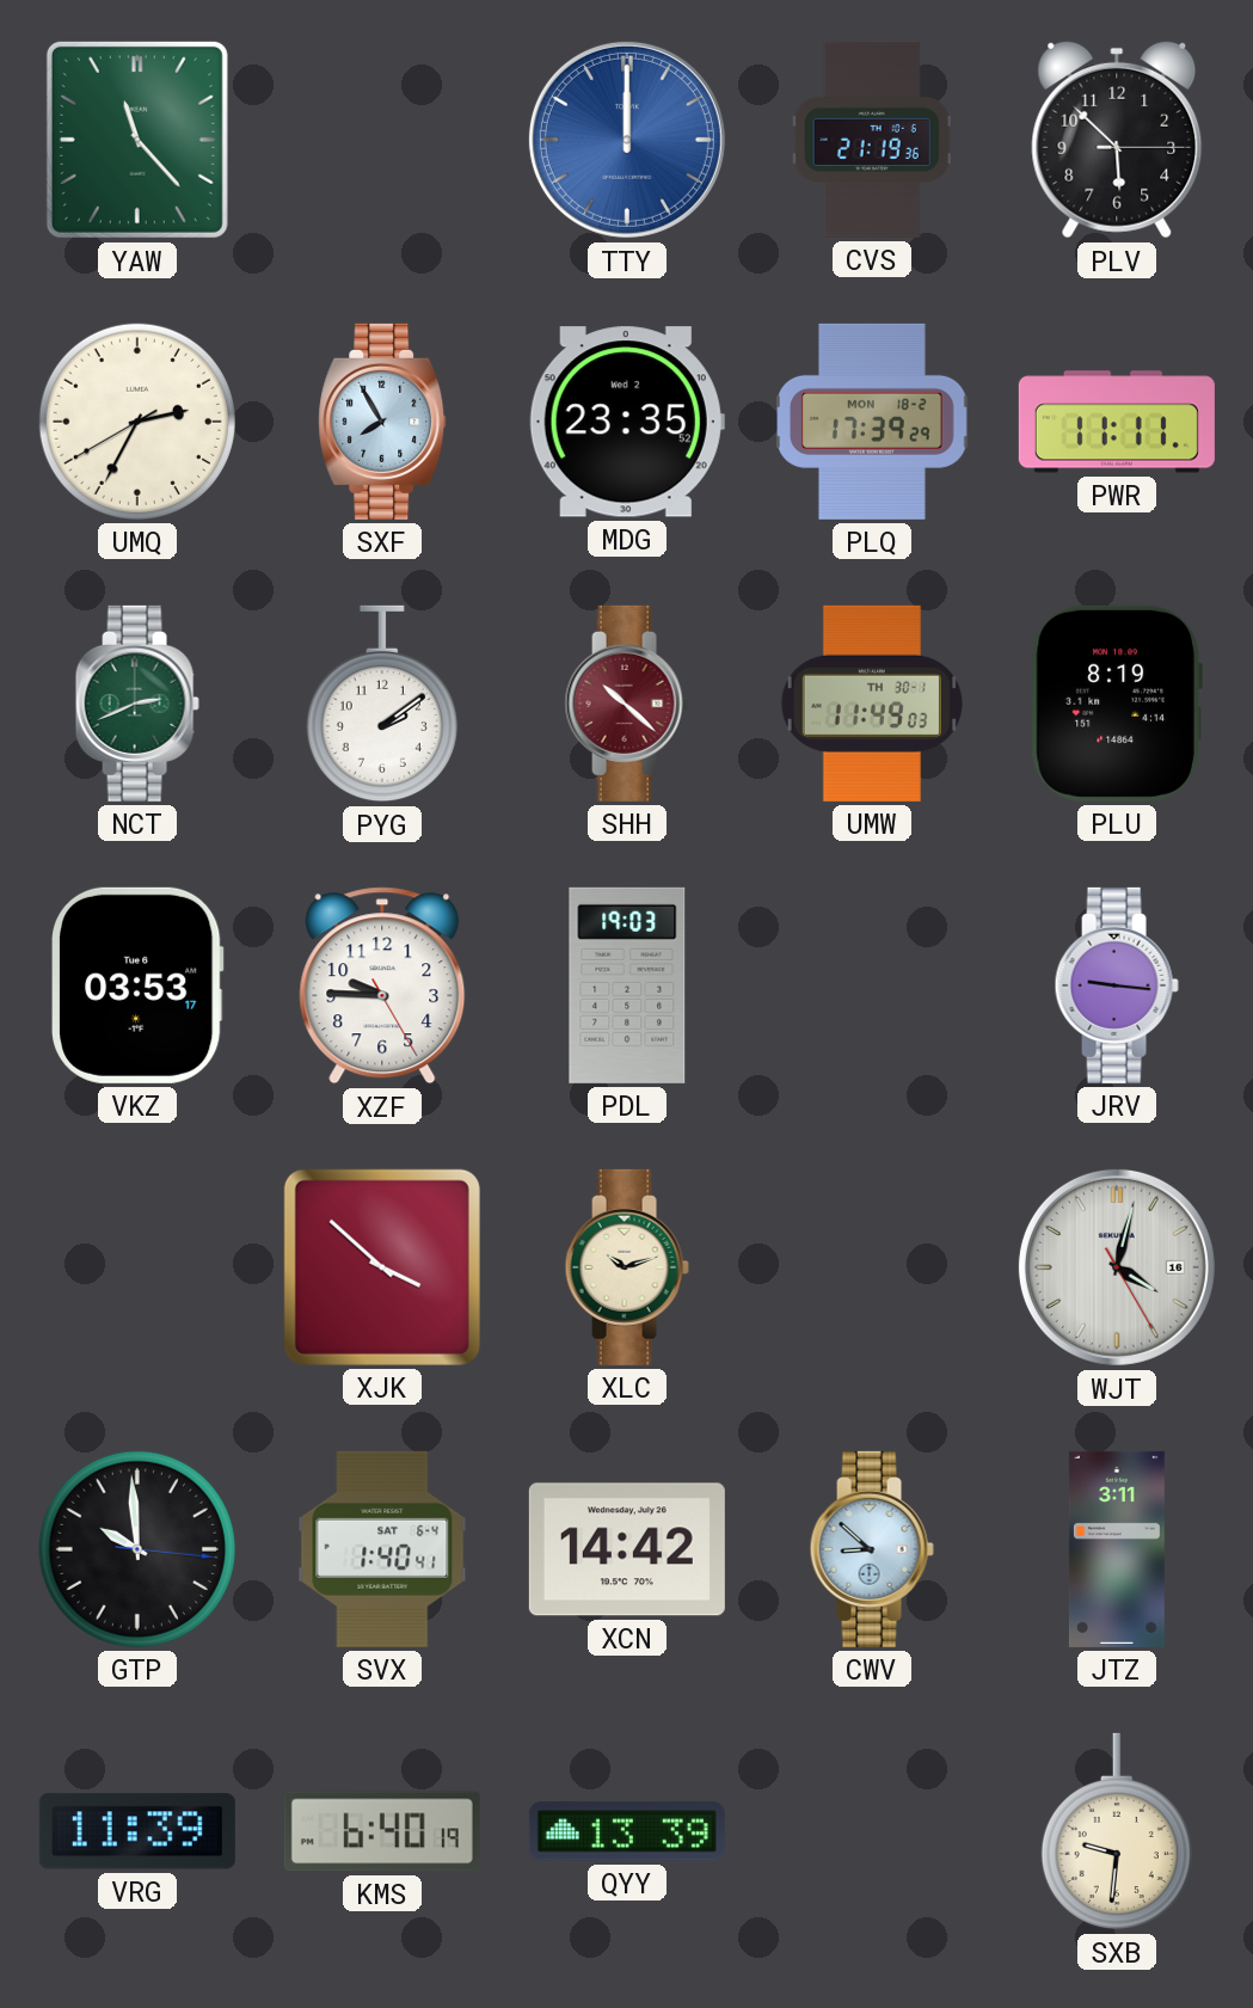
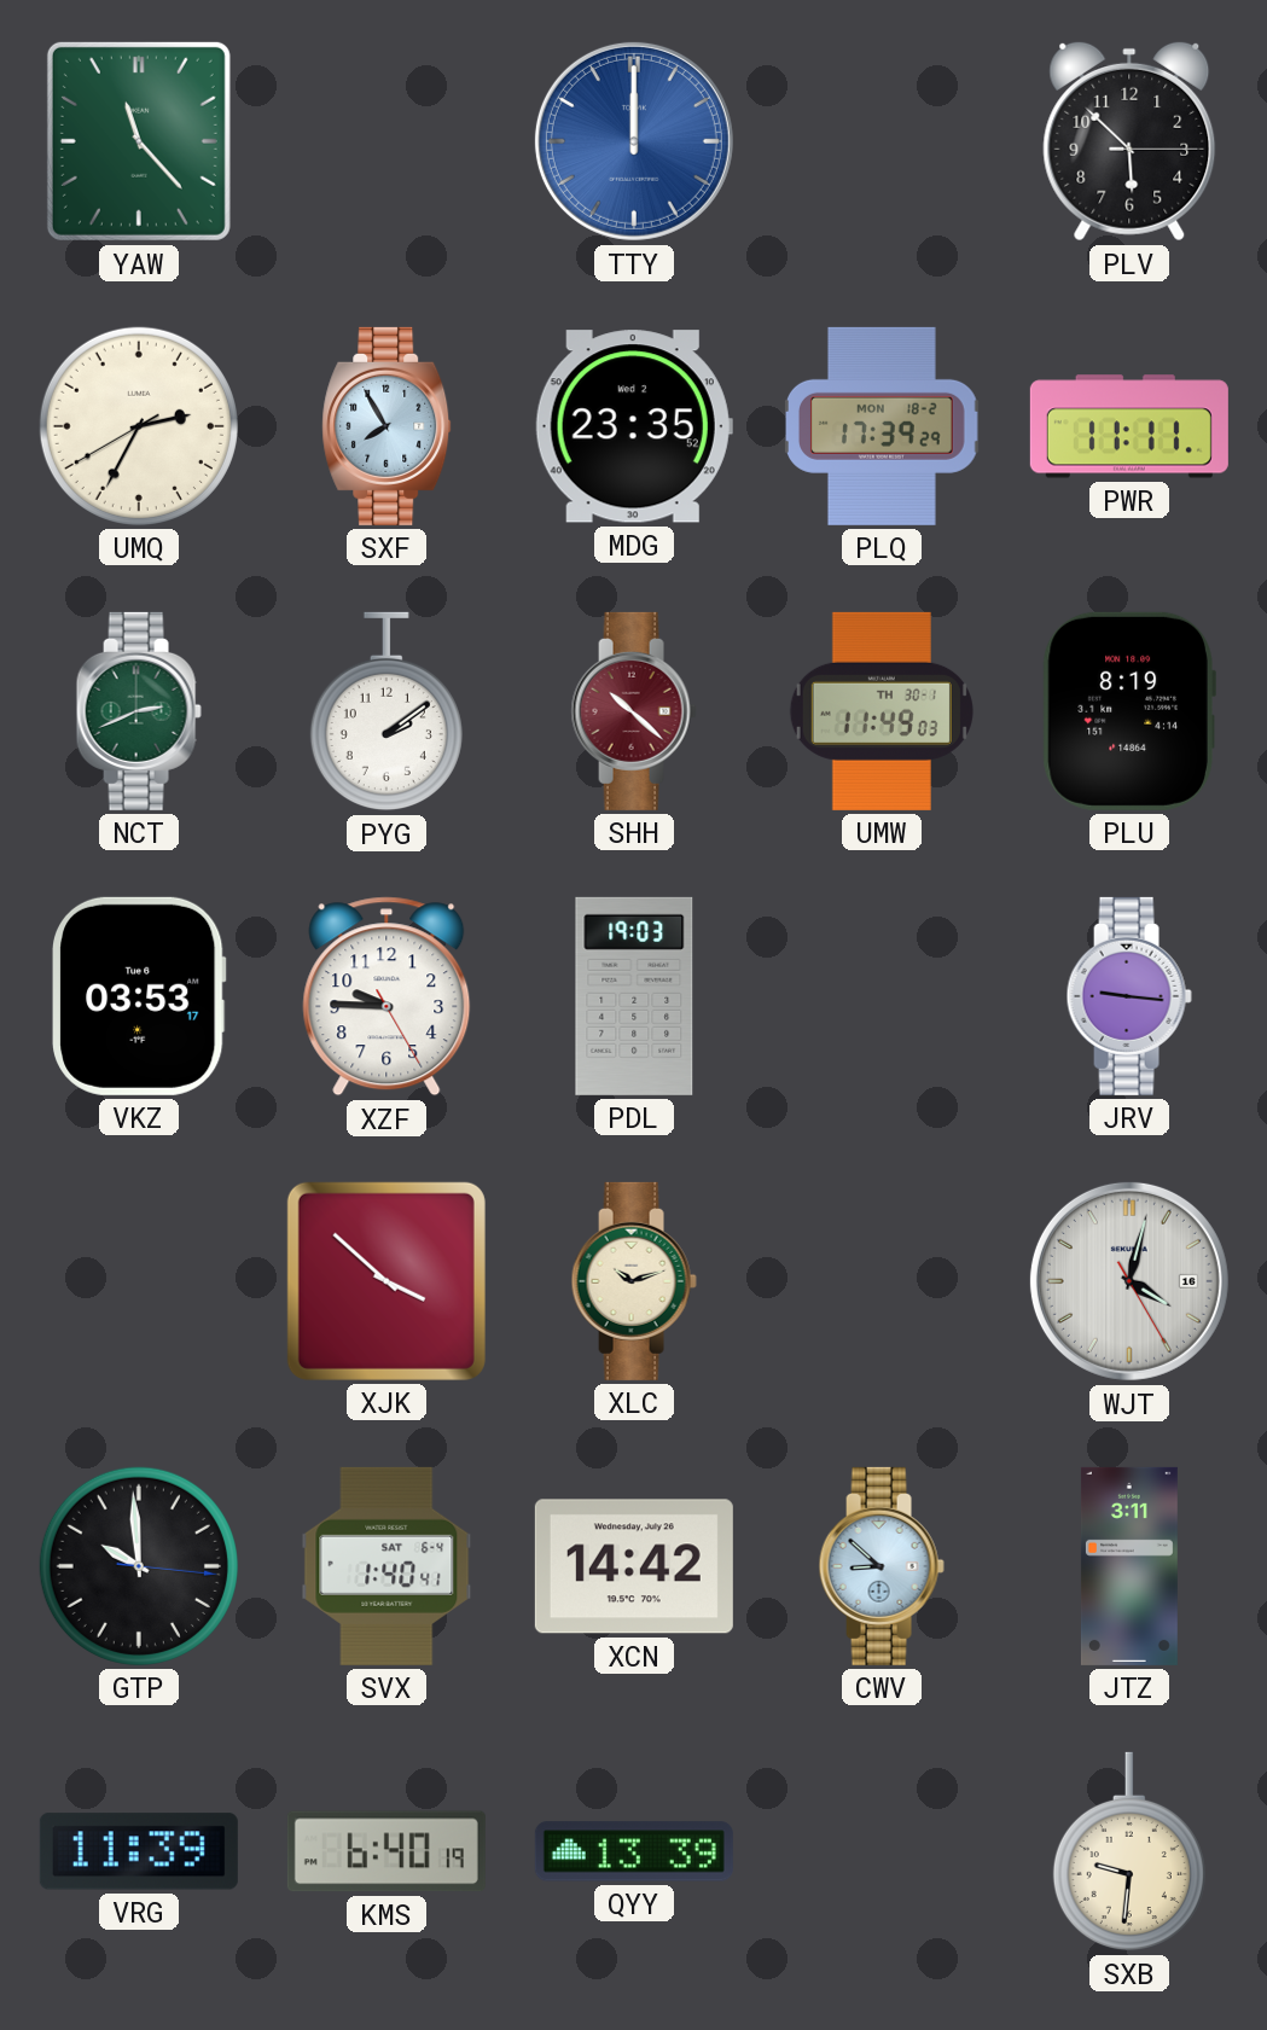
CVS: 21:19 -> none (872, 140)
